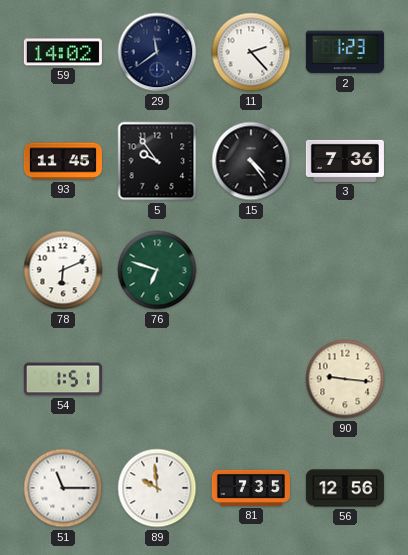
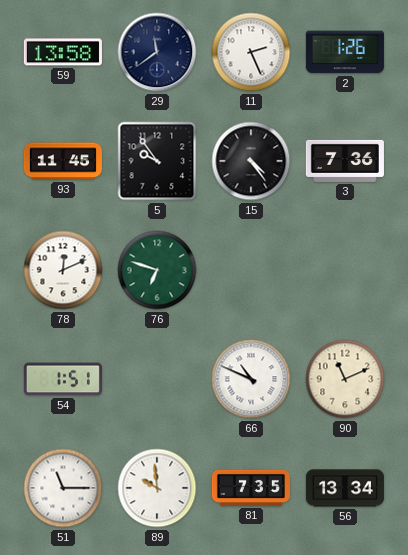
59: 14:02 -> 13:58 (63, 52)
11: 2:23 -> 2:26 (251, 52)
2: 1:23 -> 1:26 (345, 52)
78: 6:11 -> 12:11 (63, 270)
66: none -> 10:49 (251, 379)
90: 9:16 -> 11:11 (345, 379)
56: 12:56 -> 13:34 (345, 488)
